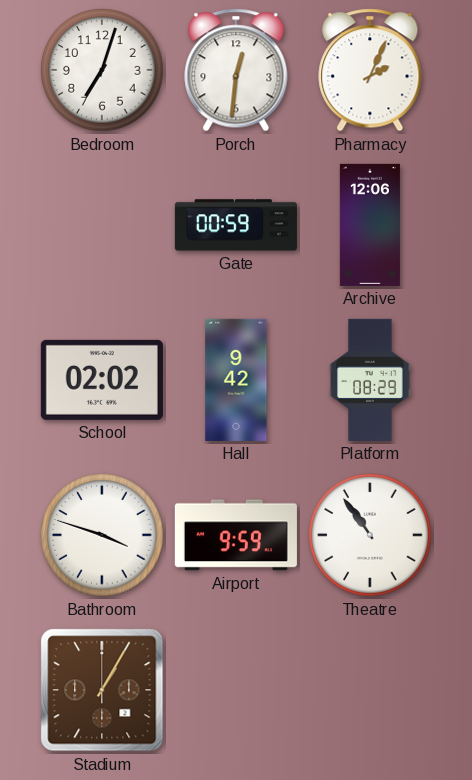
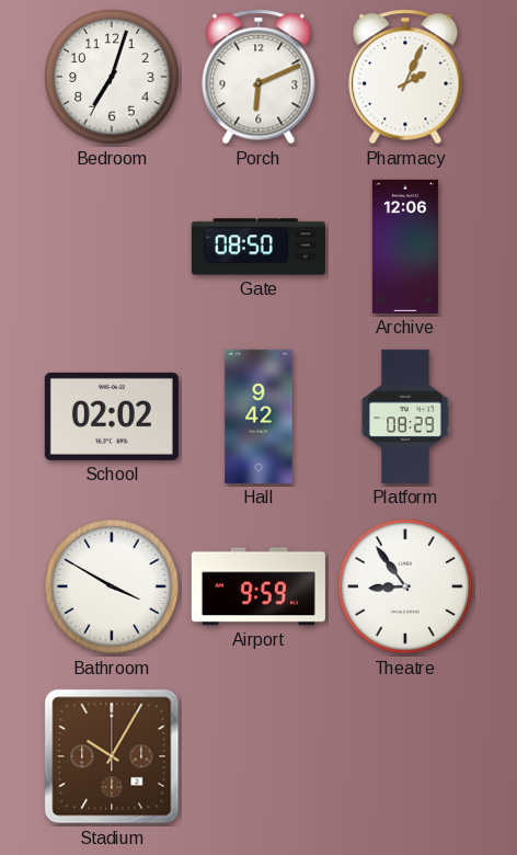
Porch: 12:31 -> 6:11 (258, 77)
Gate: 00:59 -> 08:50 (258, 247)
Bathroom: 3:48 -> 3:50 (112, 586)
Theatre: 10:54 -> 8:54 (405, 586)
Stadium: 1:05 -> 10:05 (112, 756)
